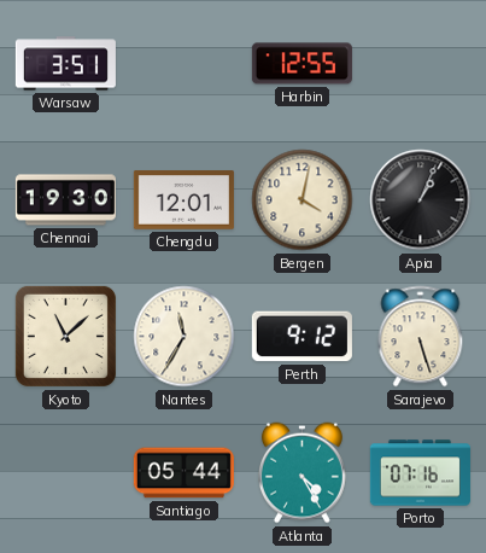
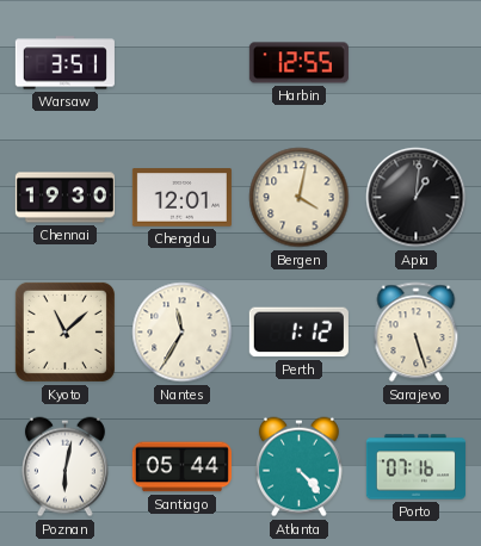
Apia: 1:04 -> 1:01 (417, 198)
Perth: 9:12 -> 1:12 (298, 333)
Poznan: none -> 6:02 (64, 467)
Atlanta: 4:25 -> 4:23 (298, 467)
